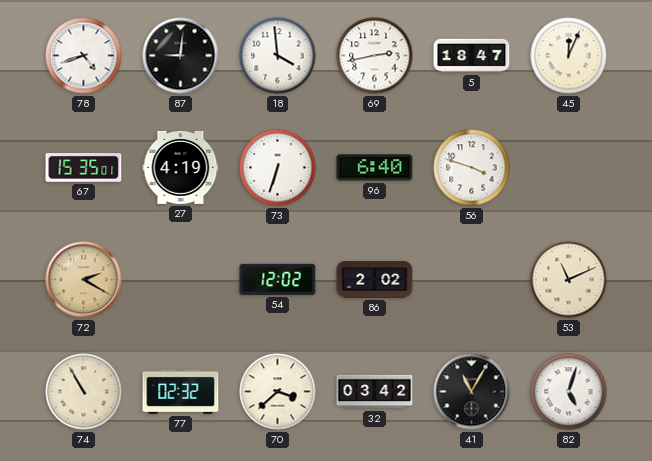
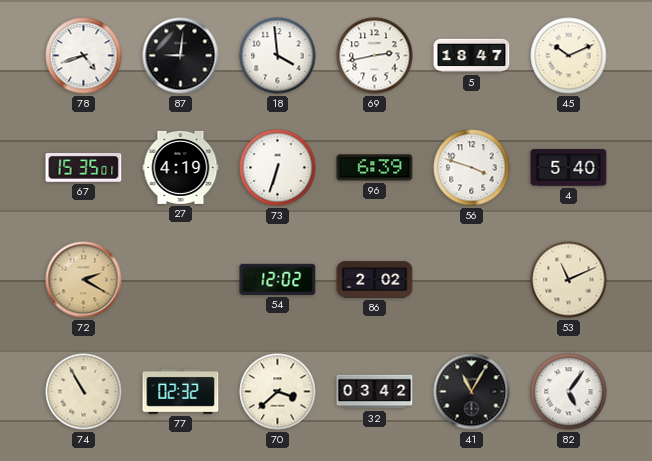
45: 12:04 -> 10:11 (569, 56)
96: 6:40 -> 6:39 (375, 168)
4: none -> 5:40 (569, 168)
82: 5:03 -> 5:06 (569, 392)
